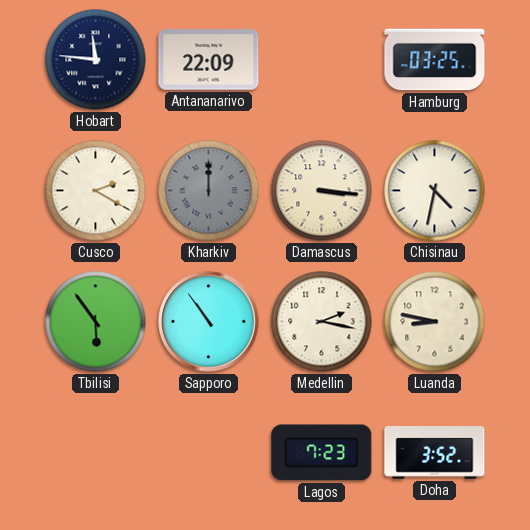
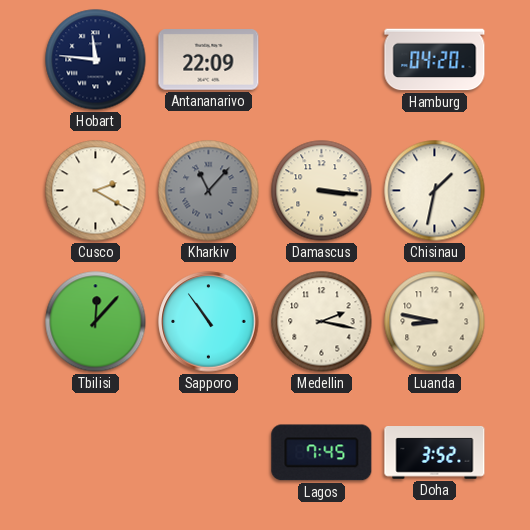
Hamburg: 03:25 -> 04:20 (435, 60)
Kharkiv: 12:00 -> 11:07 (209, 191)
Chisinau: 4:32 -> 1:32 (435, 191)
Tbilisi: 5:54 -> 12:07 (96, 322)
Lagos: 7:23 -> 7:45 (322, 453)
